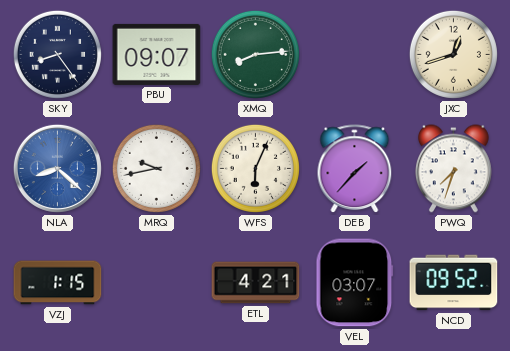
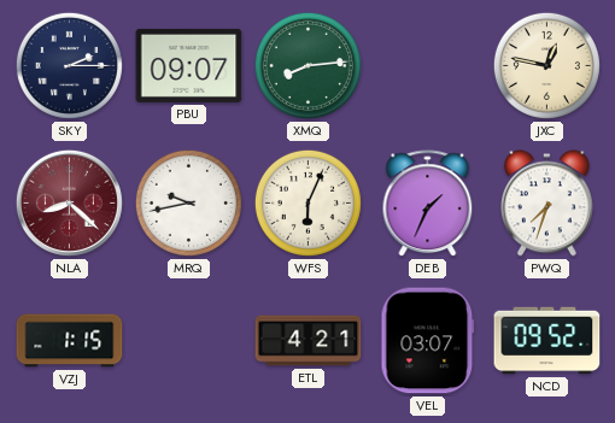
SKY: 8:24 -> 2:15 (69, 65)
JXC: 12:42 -> 12:47 (546, 65)
NLA dial: blue -> burgundy (69, 202)
DEB: 1:37 -> 1:34 (428, 204)
